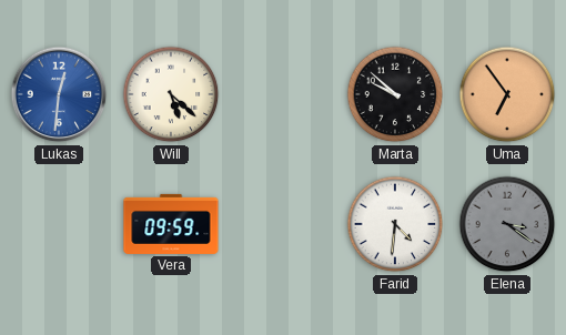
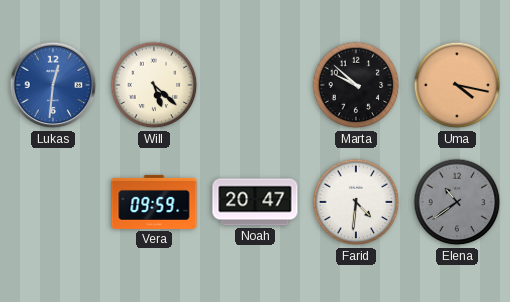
Uma: 6:54 -> 4:17 (457, 85)
Noah: none -> 20:47 (255, 202)
Elena: 3:21 -> 10:39 (457, 202)
